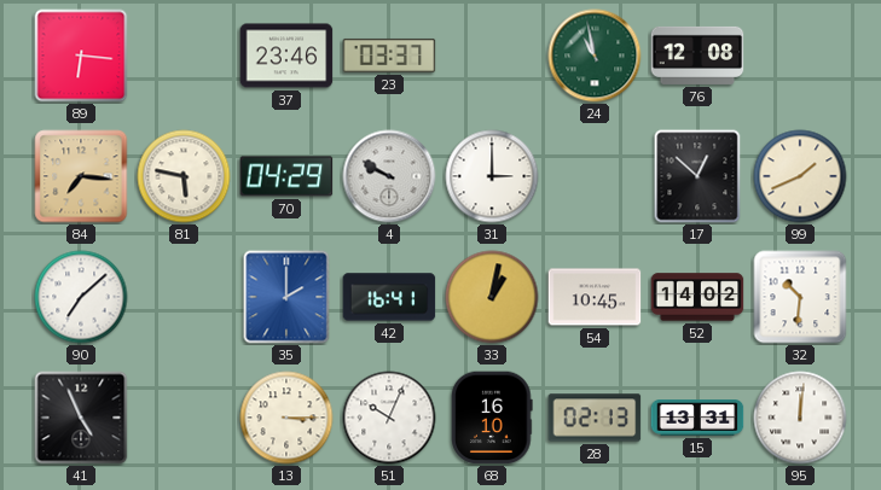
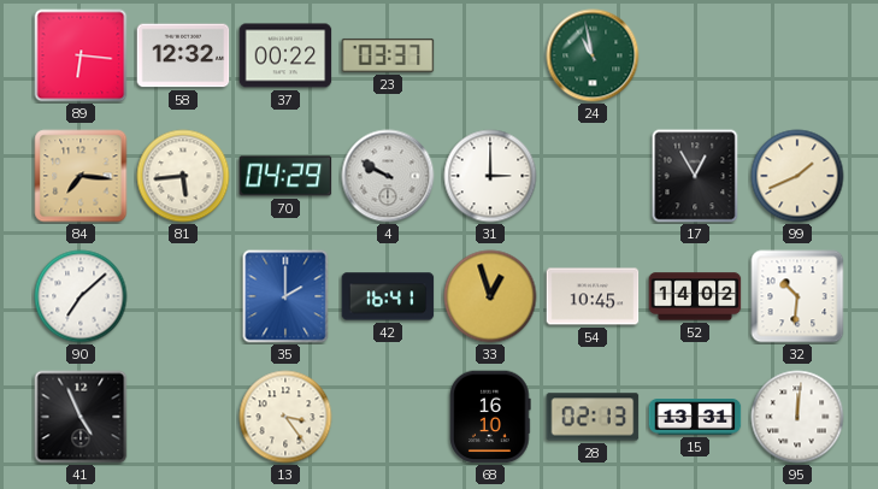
58: none -> 12:32 (183, 55)
37: 23:46 -> 00:22 (285, 55)
76: 12:08 -> none (697, 56)
81: 5:47 -> 5:44 (183, 176)
17: 12:52 -> 12:55 (695, 176)
33: 1:02 -> 12:57 (490, 296)
13: 3:15 -> 3:24 (285, 417)
51: 10:04 -> none (389, 418)
